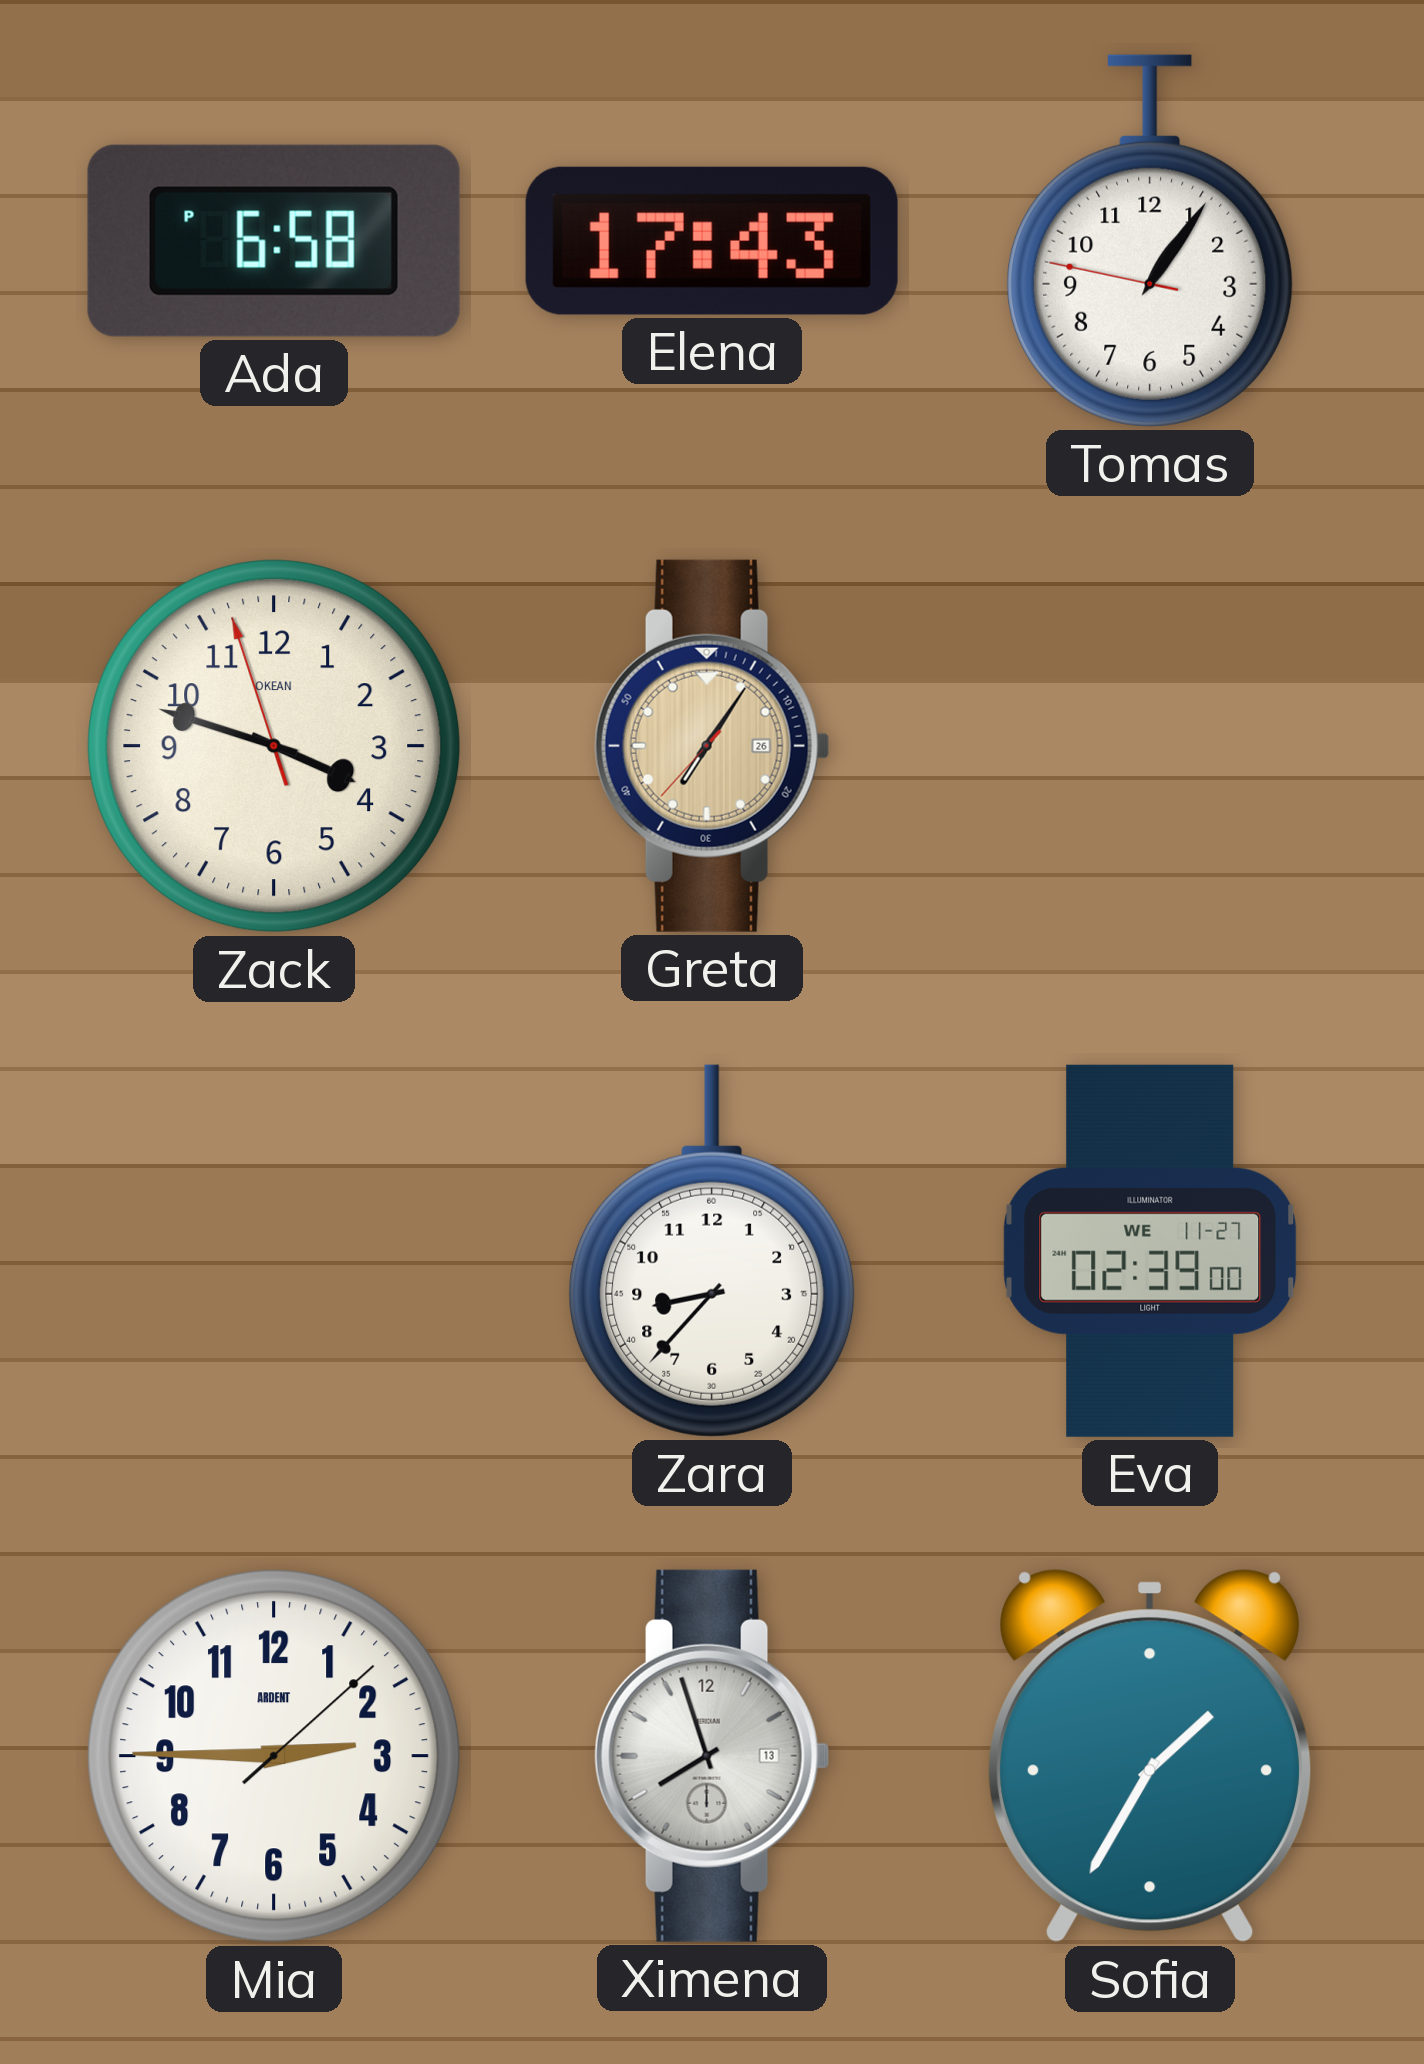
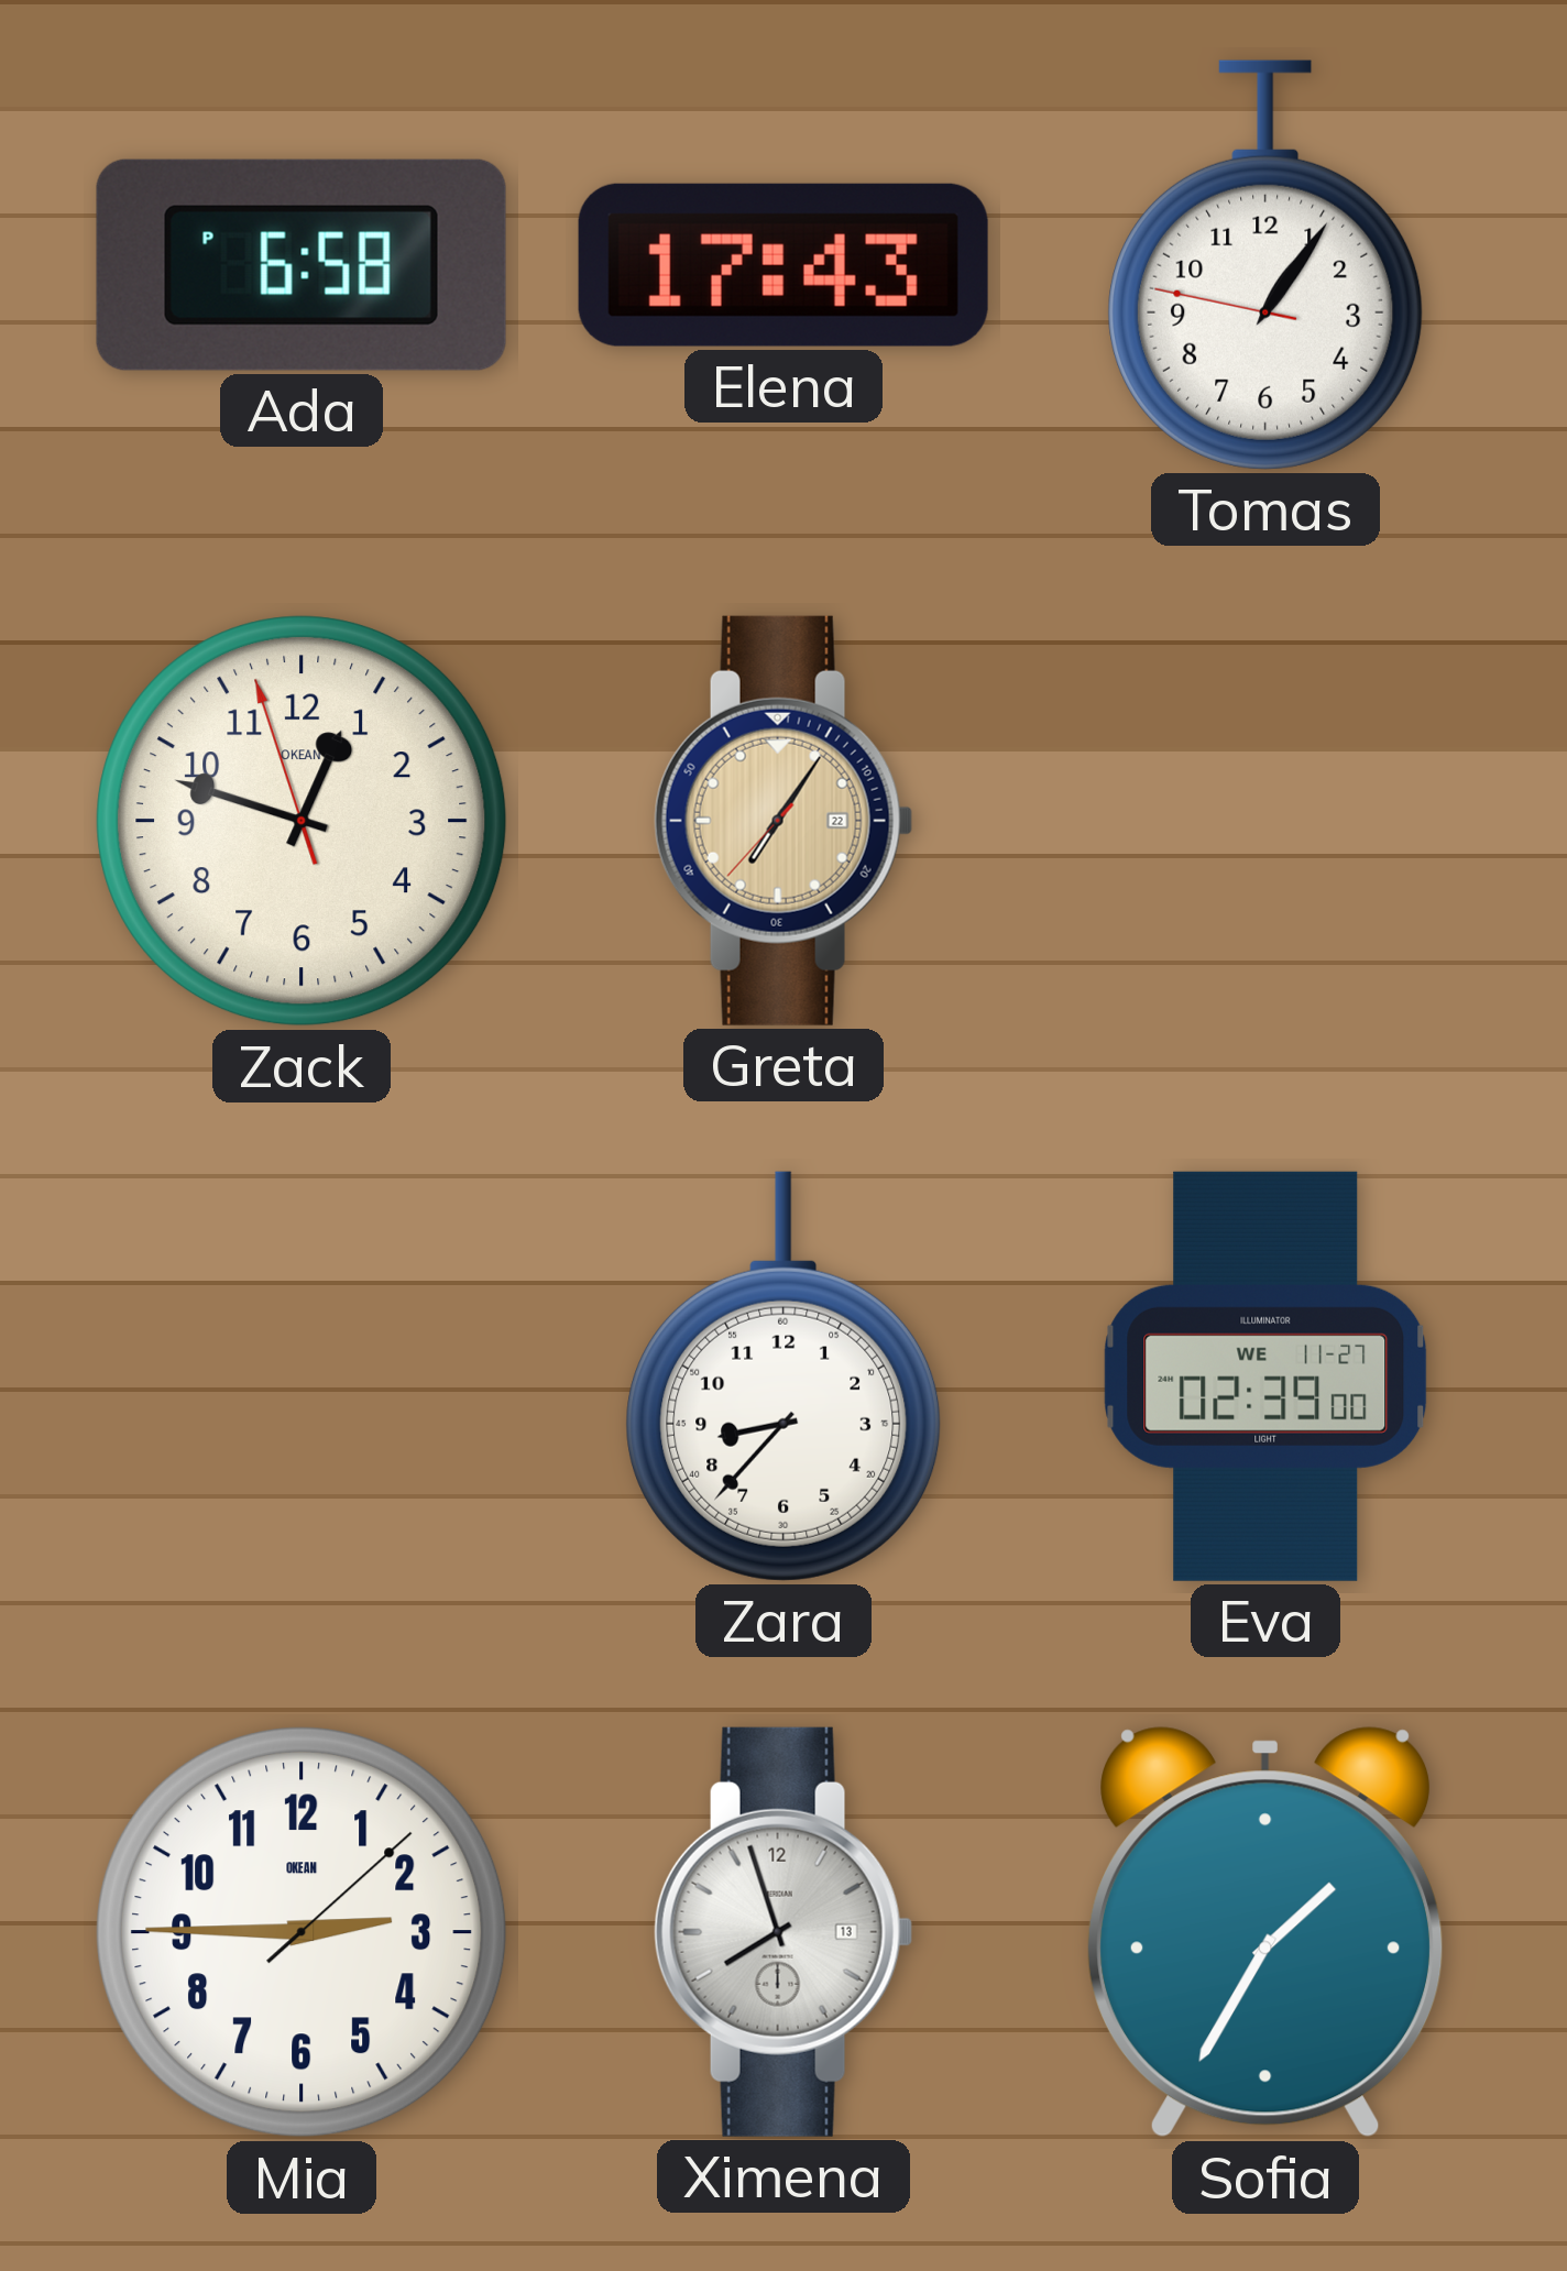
Zack: 3:47 -> 12:47 (302, 821)
Greta date: 26 -> 22 (783, 821)
Mia brand: ARDENT -> OKEAN (302, 1932)
